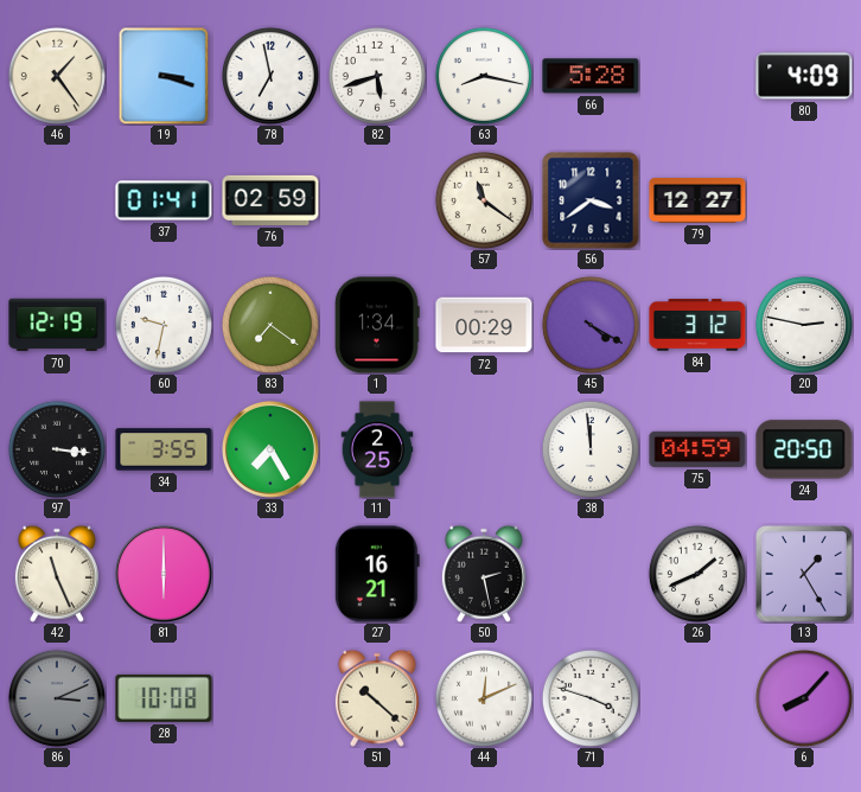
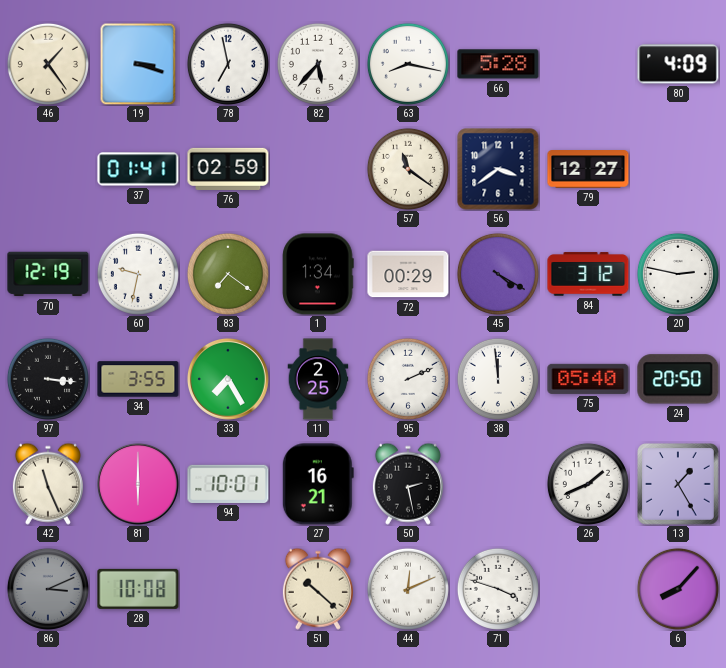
82: 5:42 -> 5:37 (318, 64)
95: none -> 2:11 (408, 379)
75: 04:59 -> 05:40 (588, 379)
94: none -> 10:01 (228, 484)
